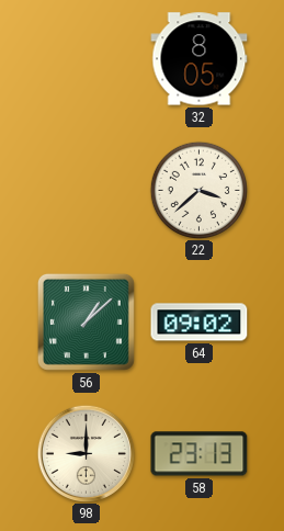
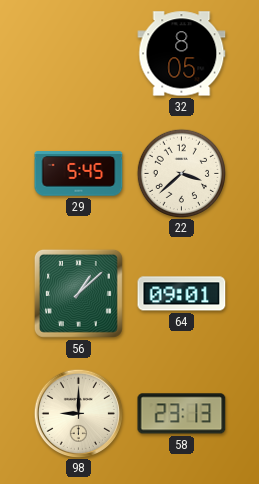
29: none -> 5:45 (79, 174)
64: 09:02 -> 09:01 (182, 294)
